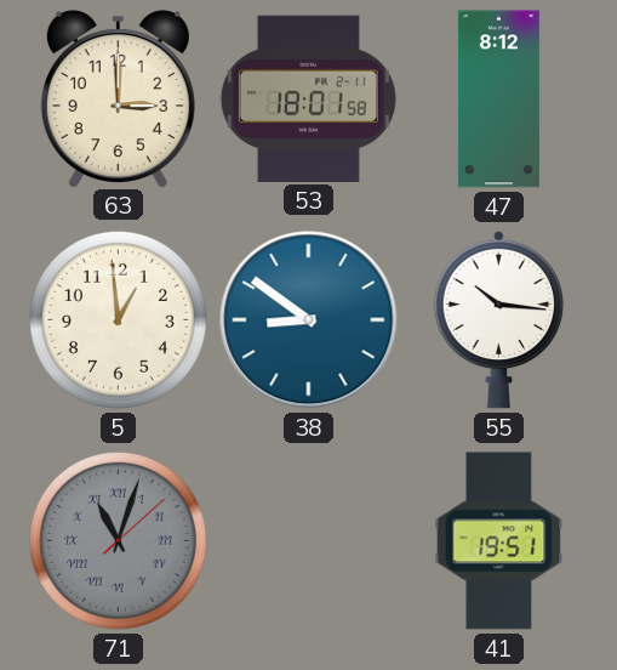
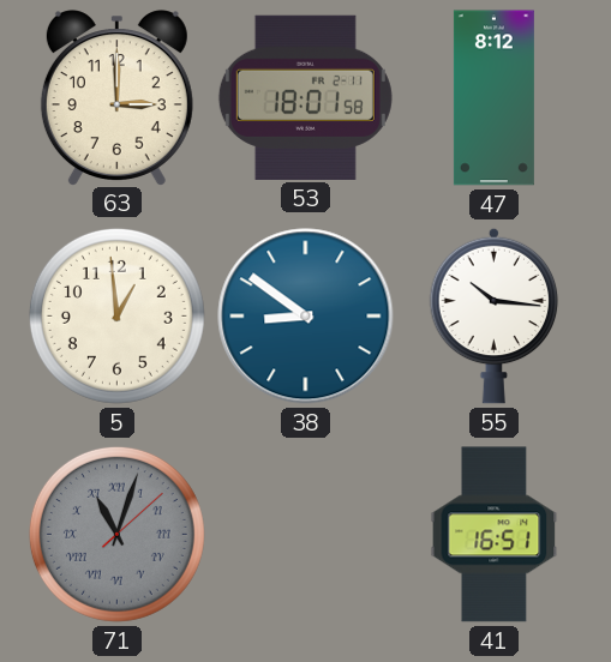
41: 19:51 -> 16:51 (495, 535)
